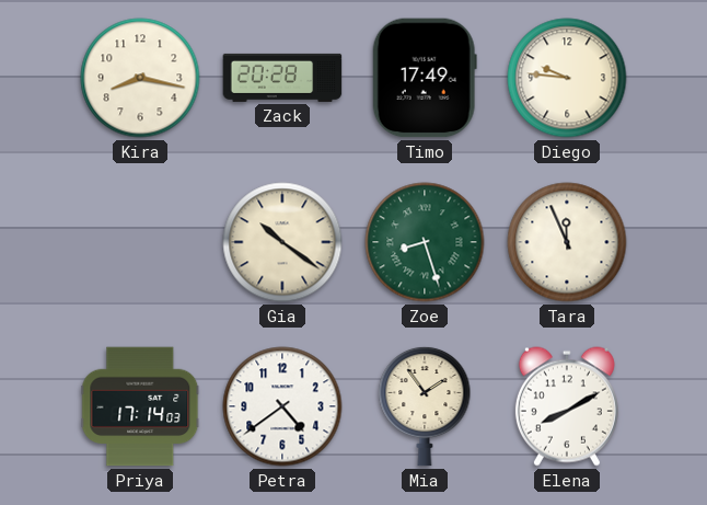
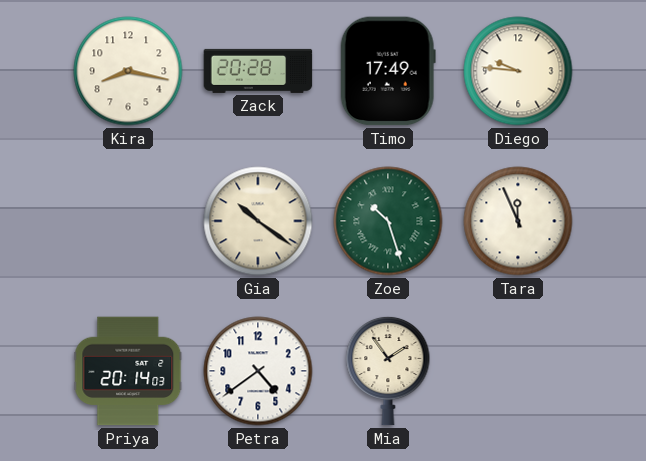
Zoe: 8:27 -> 10:27 (388, 221)
Priya: 17:14 -> 20:14 (128, 371)
Elena: 8:10 -> none (567, 406)
